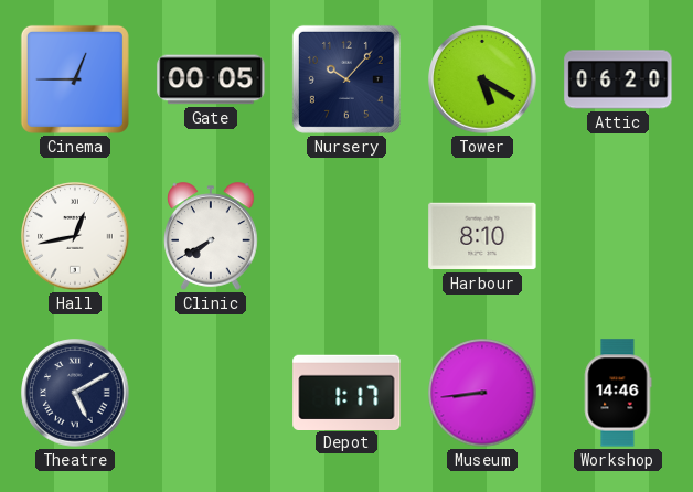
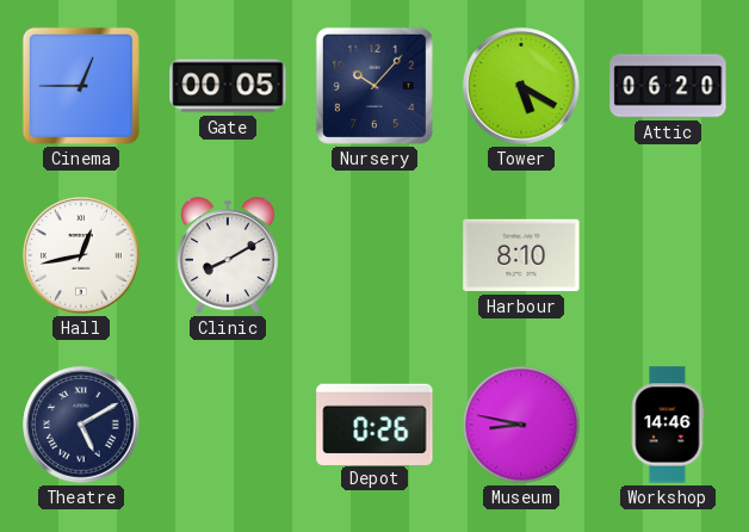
Clinic: 7:40 -> 8:10 (228, 255)
Depot: 1:17 -> 0:26 (374, 423)
Museum: 8:44 -> 8:47 (521, 425)
